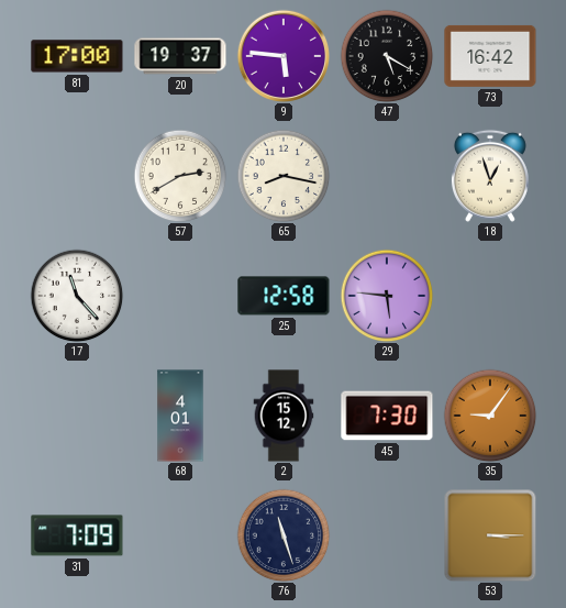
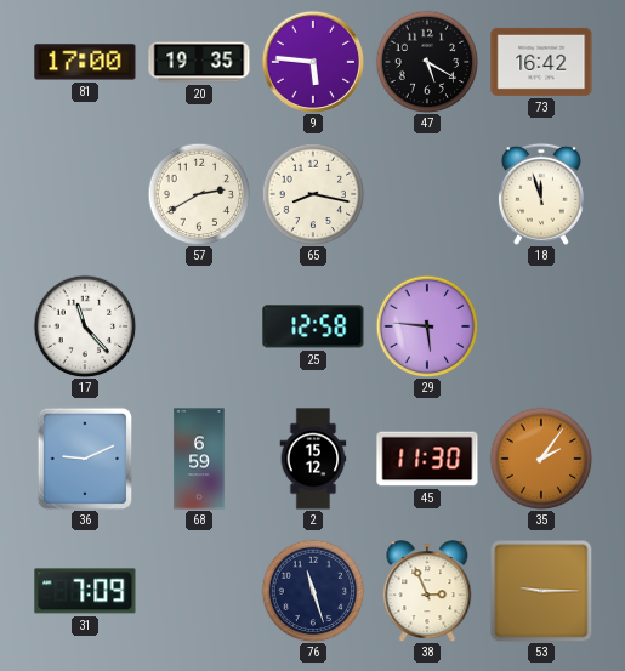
20: 19:37 -> 19:35 (199, 62)
18: 12:57 -> 11:57 (541, 194)
36: none -> 9:11 (85, 459)
68: 4:01 -> 6:59 (199, 459)
45: 7:30 -> 11:30 (427, 459)
35: 9:06 -> 2:06 (541, 459)
38: none -> 2:56 (427, 591)
53: 3:15 -> 9:15 (541, 591)
